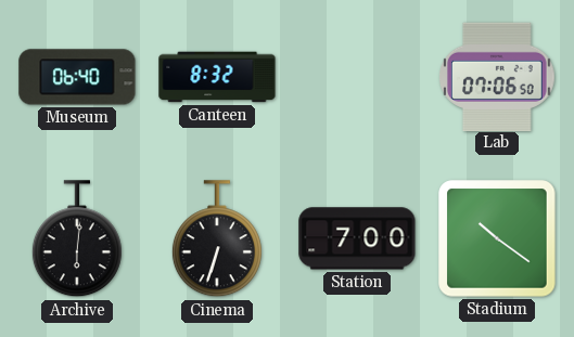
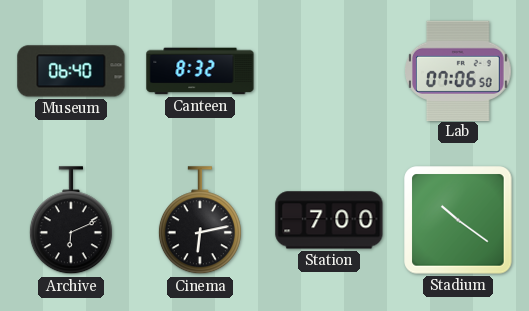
Archive: 6:01 -> 6:11 (71, 221)
Cinema: 6:33 -> 6:13 (200, 221)
